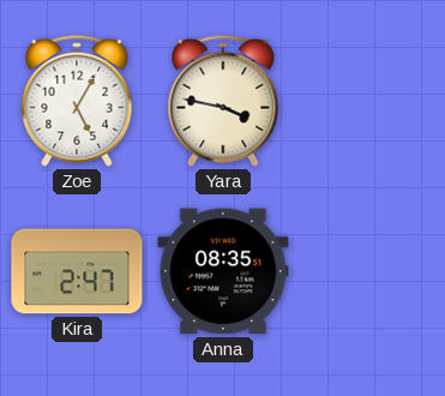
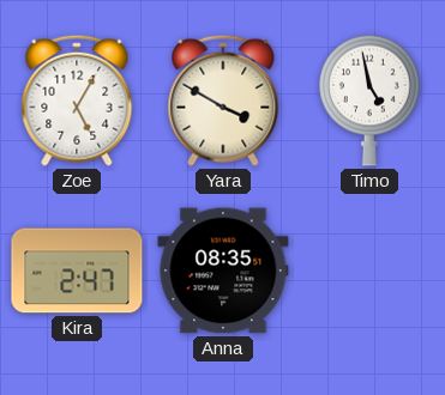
Yara: 3:47 -> 3:50 (223, 101)
Timo: none -> 4:58 (369, 101)
